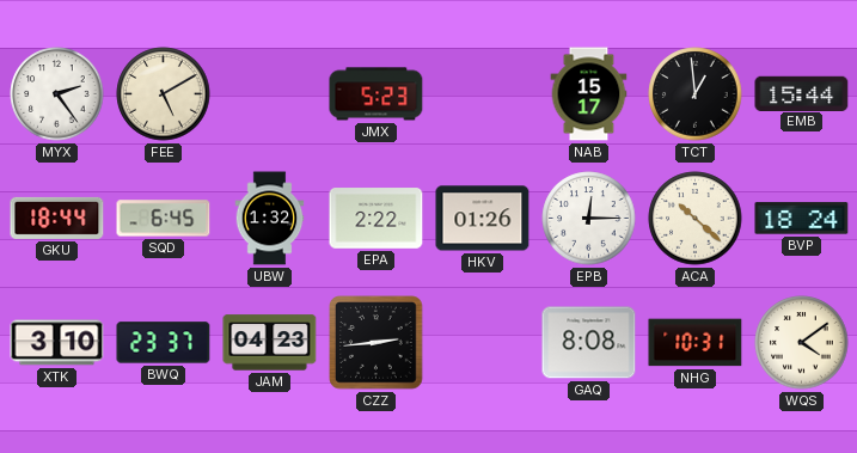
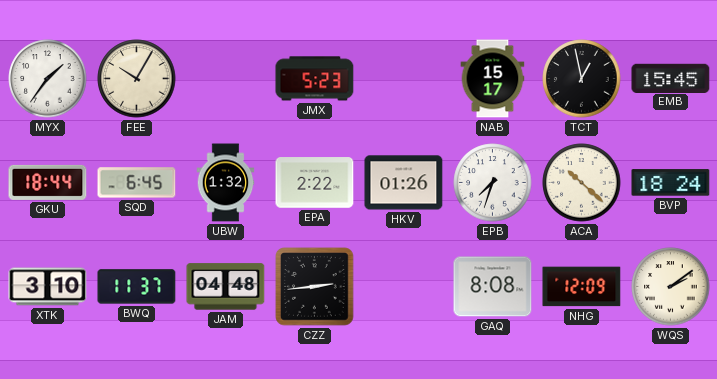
MYX: 2:24 -> 1:36 (48, 79)
FEE: 5:10 -> 10:05 (137, 79)
TCT: 12:59 -> 12:58 (582, 79)
EMB: 15:44 -> 15:45 (671, 78)
EPB: 12:15 -> 7:33 (493, 183)
BWQ: 23:37 -> 11:37 (137, 287)
JAM: 04:23 -> 04:48 (226, 287)
NHG: 10:31 -> 12:09 (582, 287)
WQS: 4:09 -> 2:09 (671, 287)
